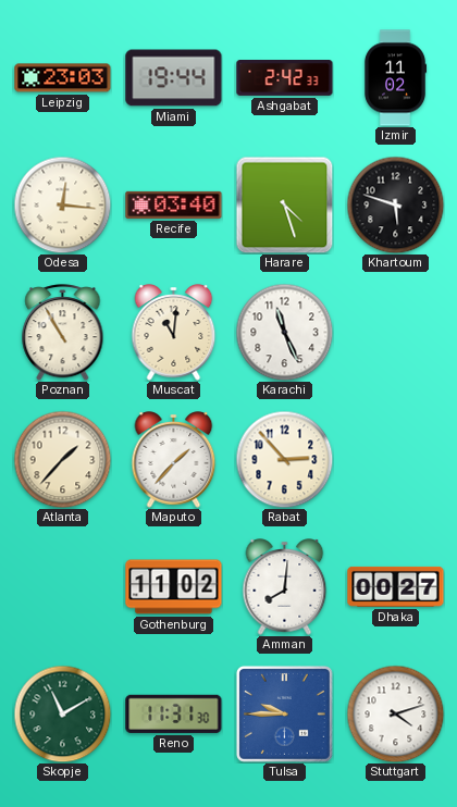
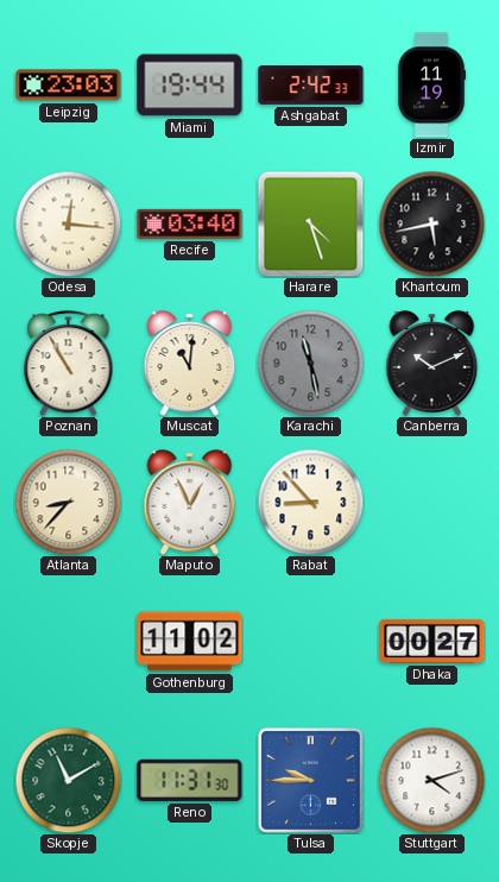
Izmir: 11:02 -> 11:19 (431, 86)
Khartoum: 5:48 -> 5:43 (431, 223)
Karachi: 11:26 -> 11:28 (310, 363)
Karachi dial: white -> grey (310, 363)
Canberra: none -> 10:11 (432, 364)
Atlanta: 1:37 -> 8:37 (68, 502)
Maputo: 1:37 -> 12:56 (190, 503)
Rabat: 2:53 -> 8:53 (310, 502)
Amman: 8:01 -> none (285, 587)
